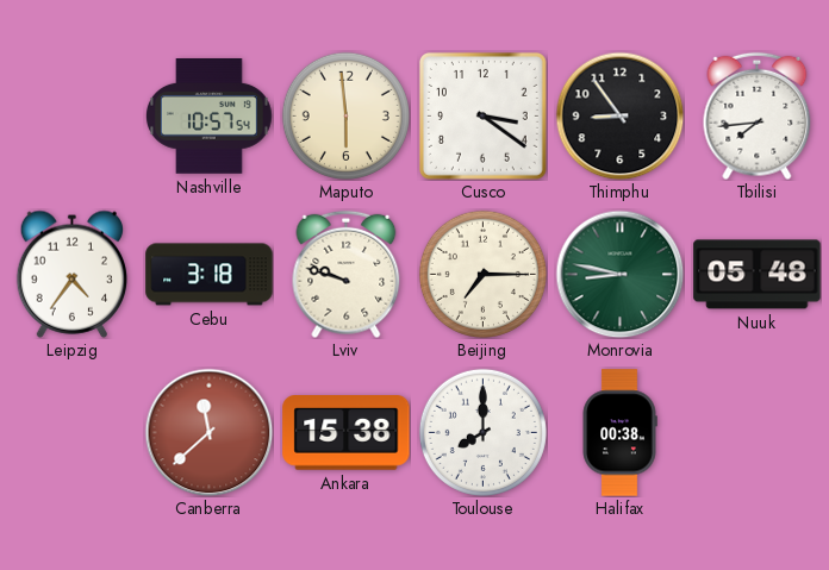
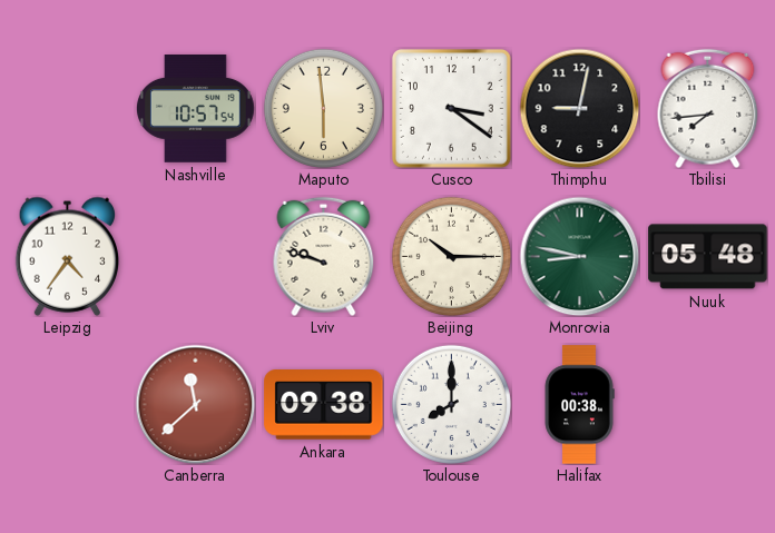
Thimphu: 8:54 -> 9:02 (579, 108)
Cebu: 3:18 -> none (210, 275)
Beijing: 7:15 -> 10:15 (451, 256)
Ankara: 15:38 -> 09:38 (324, 405)
